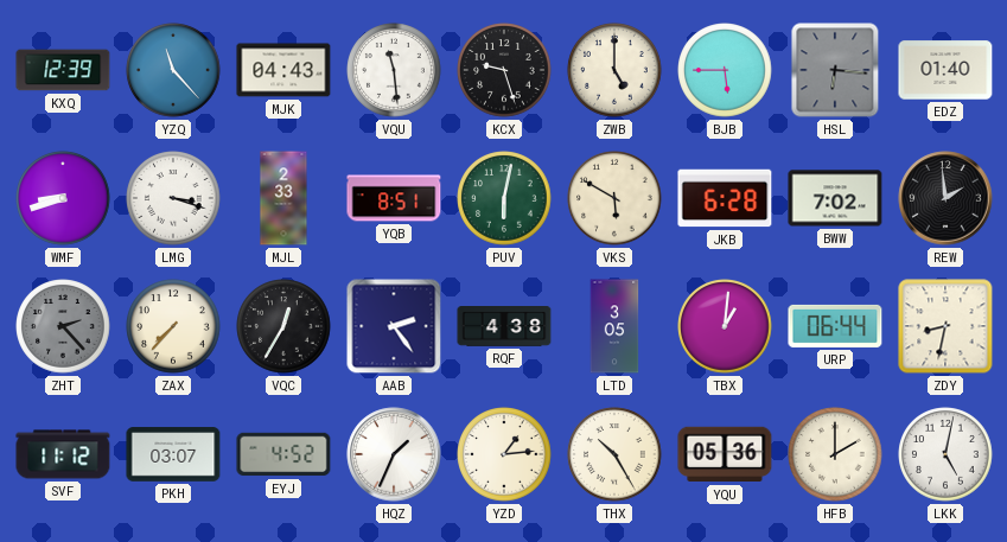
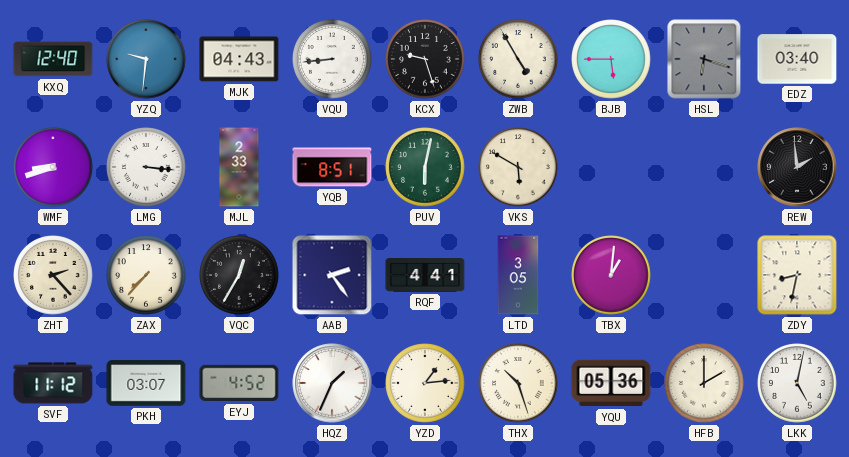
KXQ: 12:39 -> 12:40 (53, 59)
YZQ: 11:23 -> 9:31 (146, 59)
VQU: 11:29 -> 8:44 (332, 59)
ZWB: 5:00 -> 4:55 (518, 59)
HSL: 6:16 -> 6:18 (704, 59)
EDZ: 01:40 -> 03:40 (797, 59)
LMG: 3:18 -> 3:16 (146, 167)
JKB: 6:28 -> none (725, 198)
BWW: 7:02 -> none (835, 198)
ZHT dial: grey -> cream (53, 275)
RQF: 4:38 -> 4:41 (425, 276)
URP: 06:44 -> none (835, 326)
THX: 10:25 -> 10:27 (518, 383)
